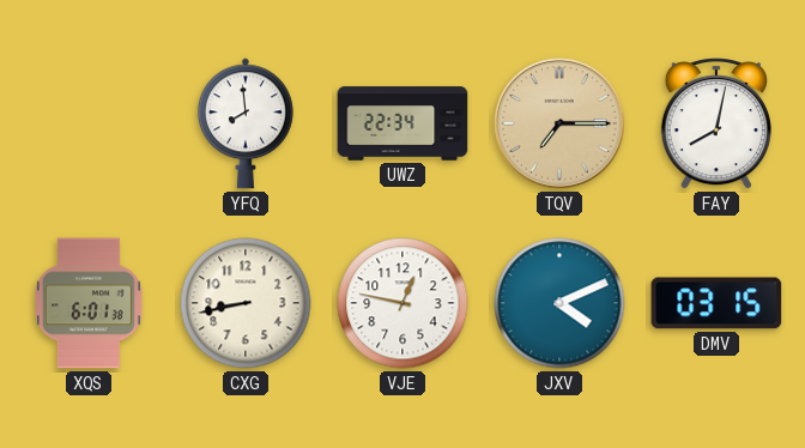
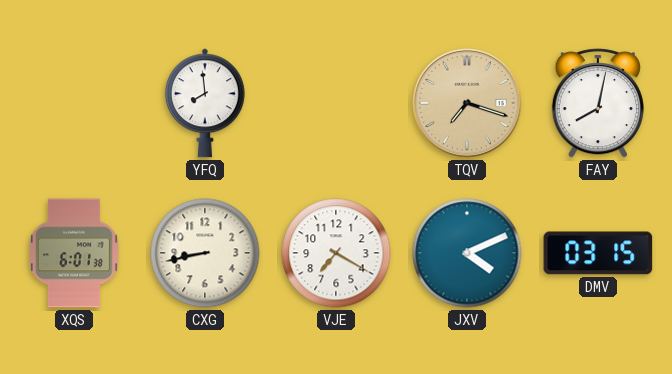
UWZ: 22:34 -> none (402, 123)
TQV: 7:15 -> 7:18 (468, 104)
VJE: 12:47 -> 7:20 (336, 253)
